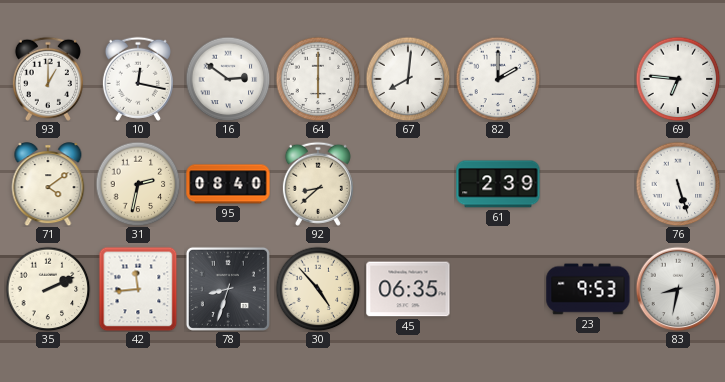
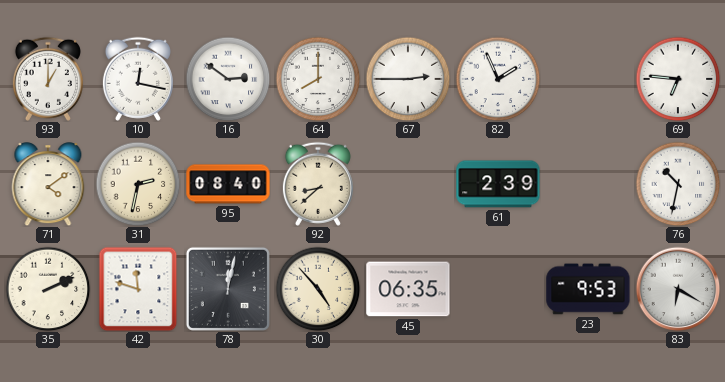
64: 6:00 -> 8:00 (318, 79)
67: 8:01 -> 2:45 (408, 79)
82: 2:00 -> 1:56 (498, 79)
76: 5:27 -> 10:32 (678, 184)
42: 11:44 -> 11:48 (138, 289)
78: 8:33 -> 12:02 (228, 289)
83: 8:32 -> 6:20 (678, 289)
